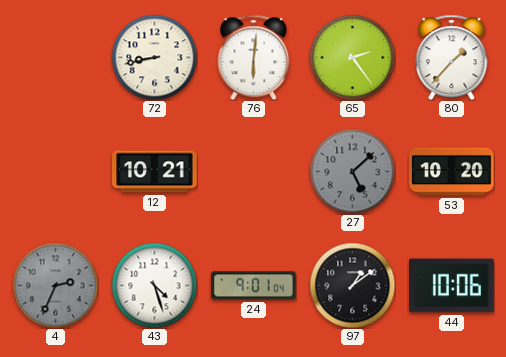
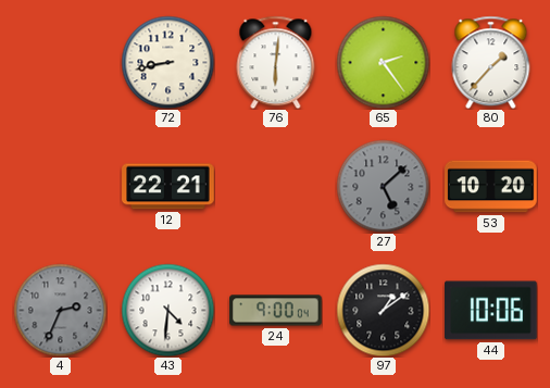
12: 10:21 -> 22:21 (168, 187)
43: 4:27 -> 4:31 (167, 310)
24: 9:01 -> 9:00 (276, 311)
